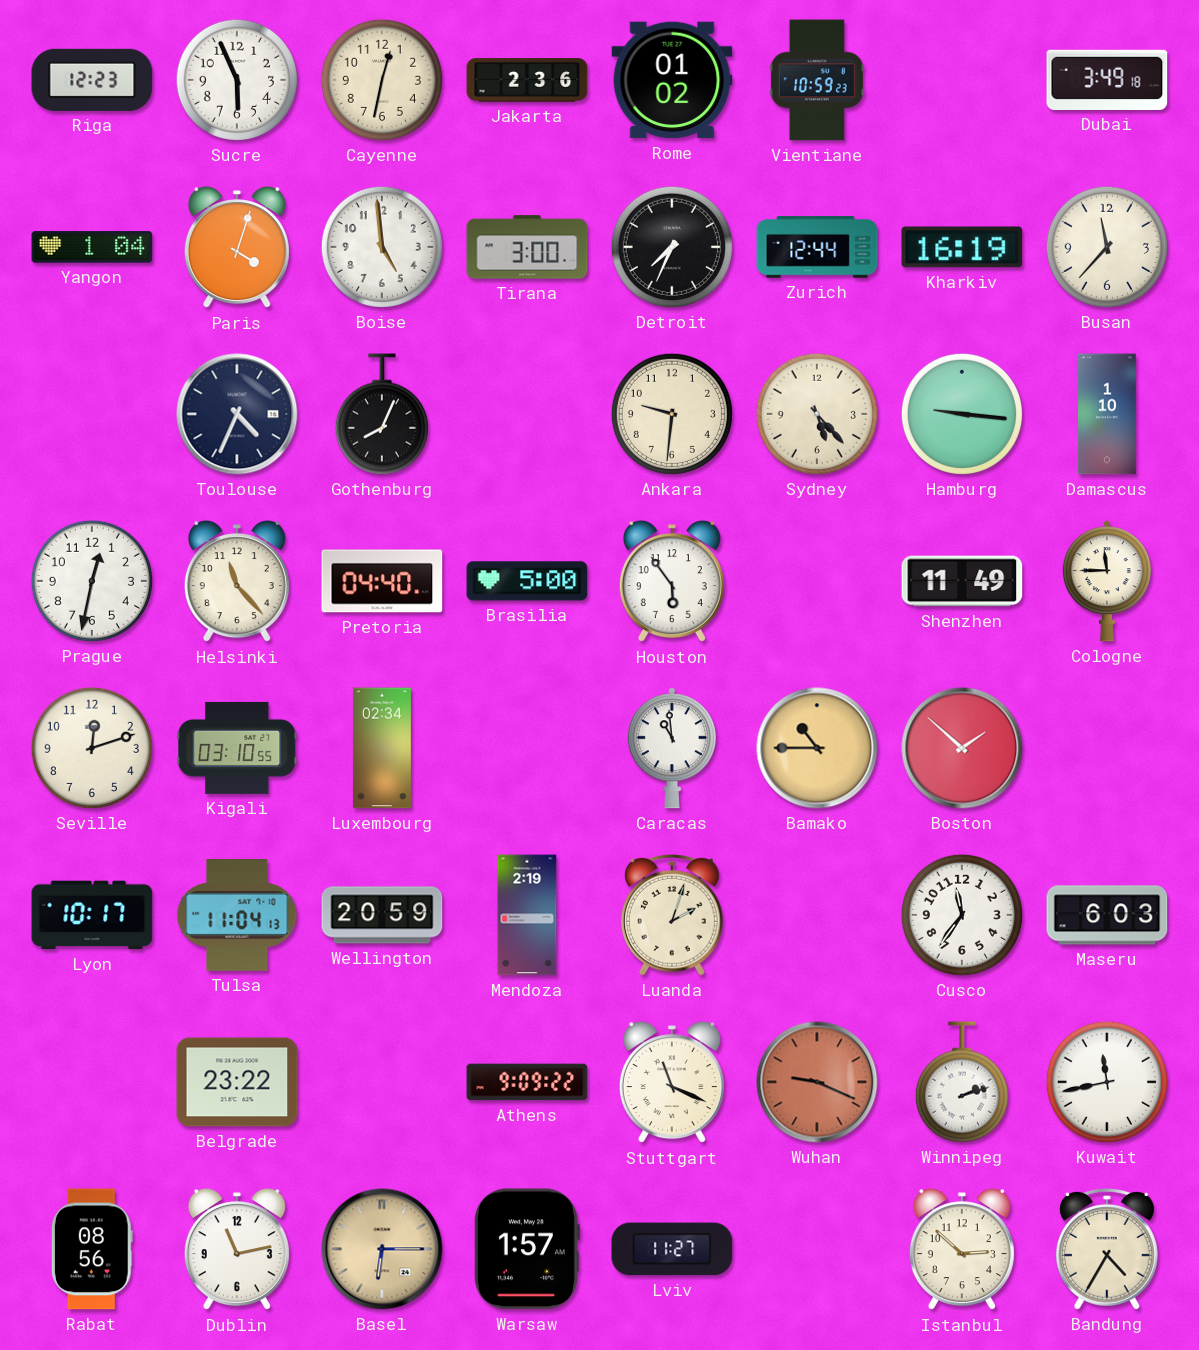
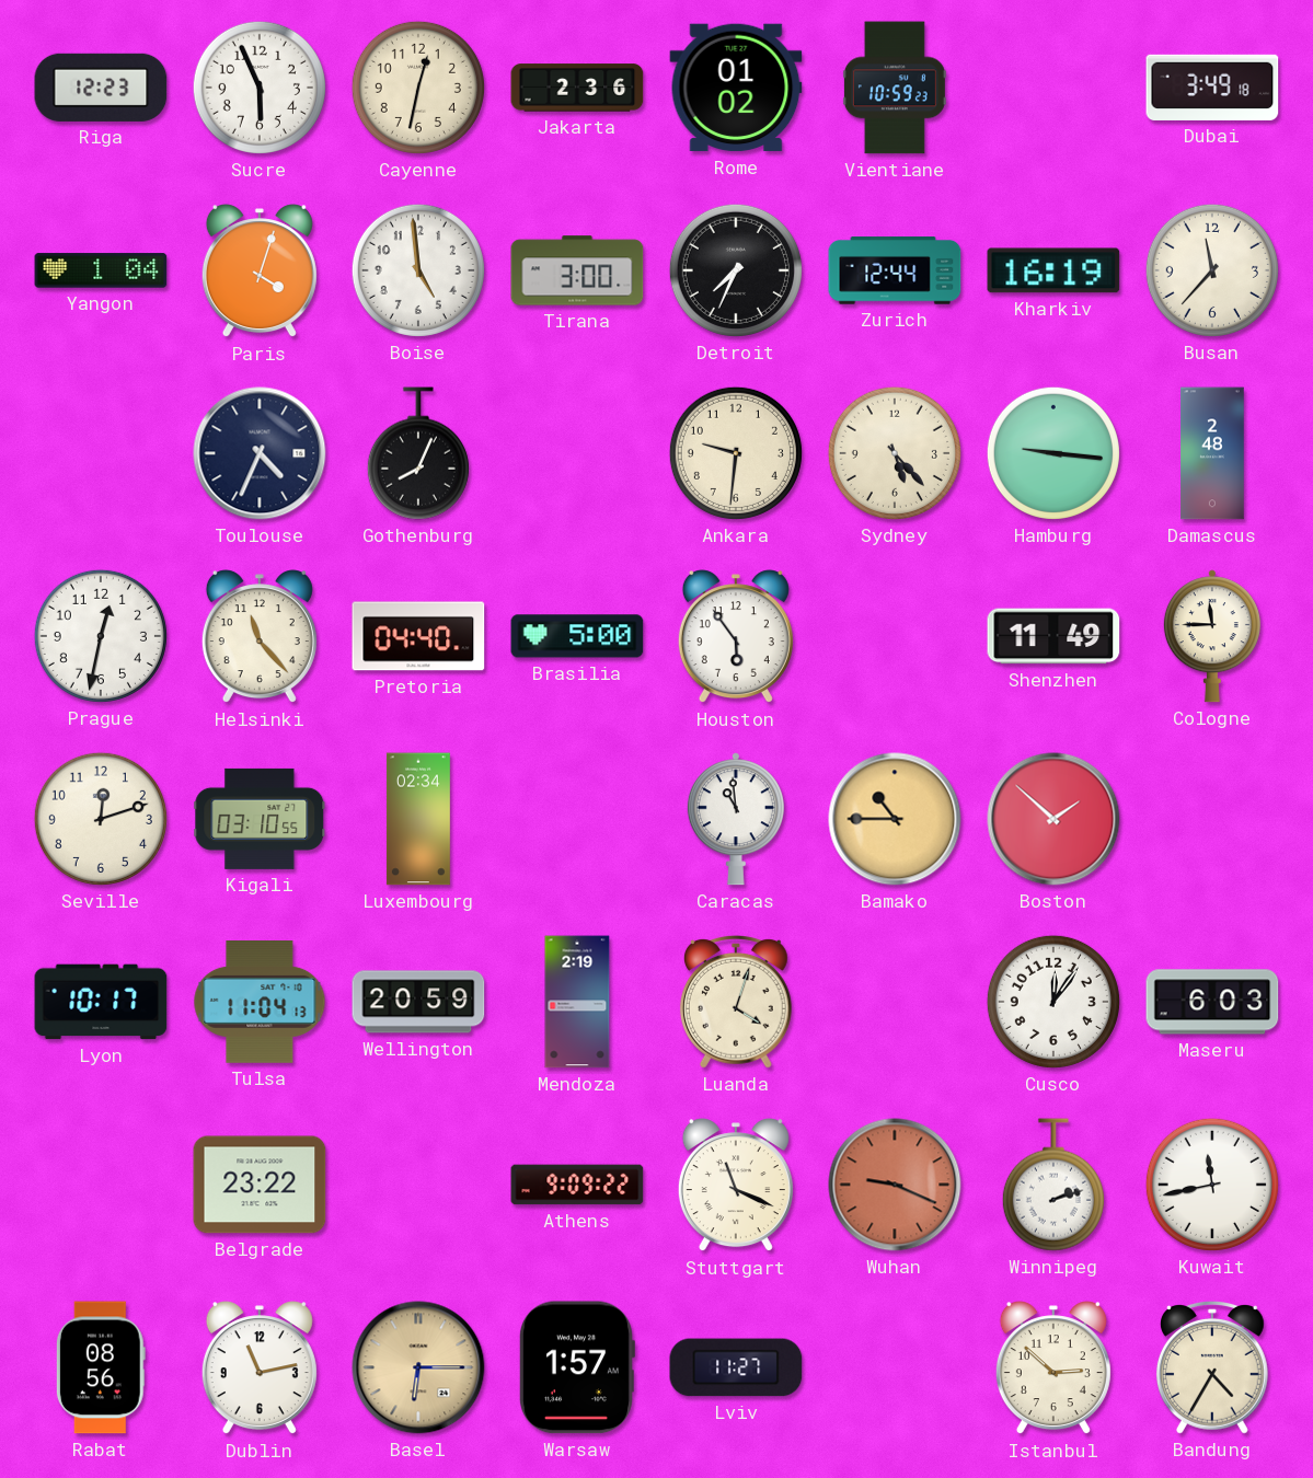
Damascus: 1:10 -> 2:48 (1212, 453)
Luanda: 2:03 -> 4:03 (736, 1002)
Cusco: 11:36 -> 12:06 (1053, 1002)
